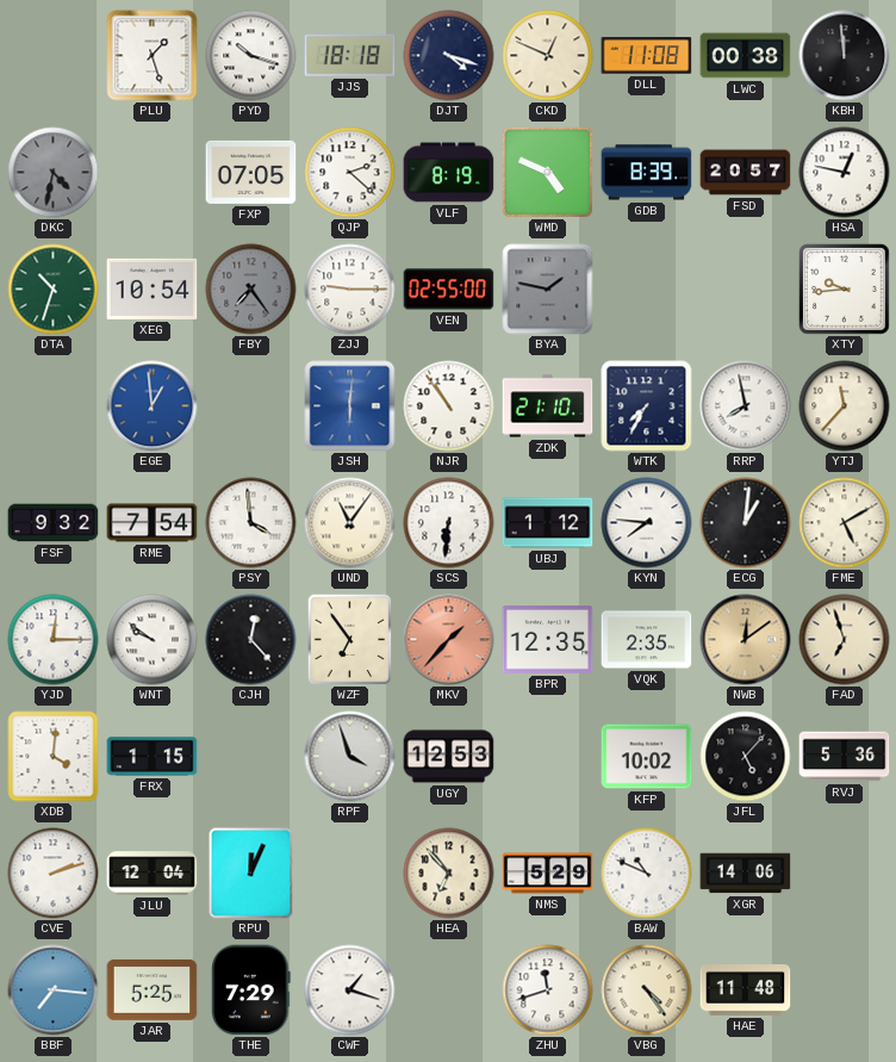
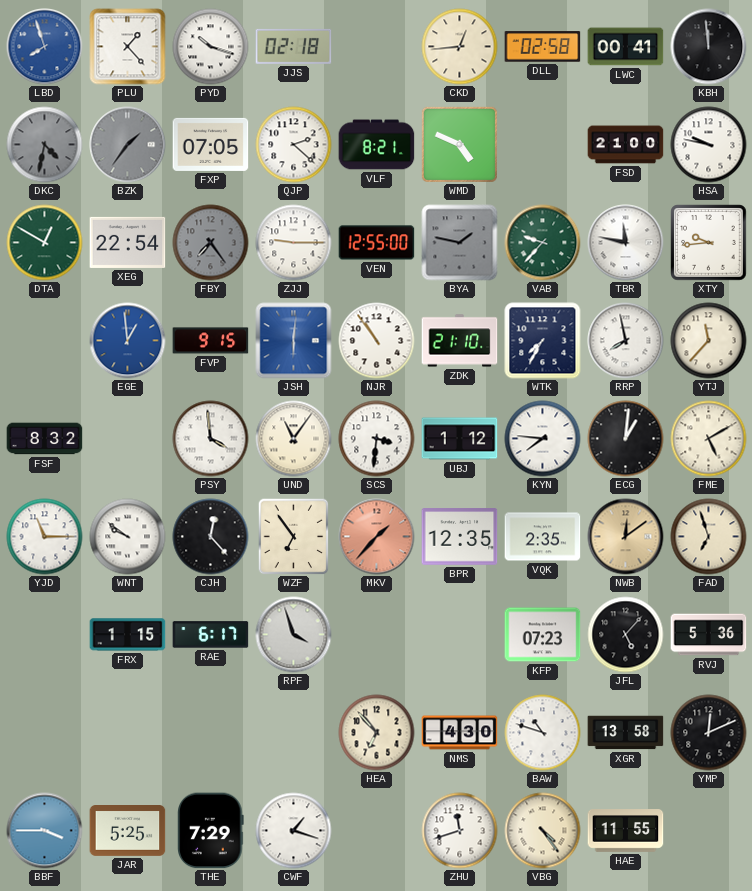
LBD: none -> 7:57 (45, 47)
PLU: 1:27 -> 1:23 (128, 47)
JJS: 18:18 -> 02:18 (294, 46)
DJT: 4:18 -> none (449, 56)
CKD: 12:49 -> 12:44 (460, 47)
DLL: 11:08 -> 02:58 (543, 47)
LWC: 00:38 -> 00:41 (626, 47)
BZK: none -> 1:36 (128, 145)
VLF: 8:19 -> 8:21 (377, 145)
GDB: 8:39 -> none (647, 173)
FSD: 20:57 -> 21:00 (626, 145)
HSA: 12:47 -> 9:47 (709, 145)
DTA: 10:33 -> 12:50 (45, 243)
XEG: 10:54 -> 22:54 (128, 242)
VEN: 02:55 -> 12:55 (377, 243)
VAB: none -> 9:37 (543, 243)
TBR: none -> 11:47 (626, 243)
FVP: none -> 9:15 (211, 341)
FSF: 9:32 -> 8:32 (45, 439)
RME: 7:54 -> none (153, 523)
SCS: 6:31 -> 3:31 (377, 439)
YJD: 12:15 -> 11:15 (45, 537)
XDB: 4:01 -> none (54, 757)
RAE: none -> 6:17 (211, 635)
UGY: 12:53 -> none (449, 757)
KFP: 10:02 -> 07:23 (543, 635)
CVE: 2:12 -> none (54, 874)
JLU: 12:04 -> none (153, 874)
RPU: 12:04 -> none (251, 874)
NMS: 5:29 -> 4:30 (460, 733)
BAW: 10:49 -> 10:48 (543, 733)
XGR: 14:06 -> 13:58 (626, 733)
YMP: none -> 12:11 (709, 733)
BBF: 7:16 -> 3:45 (45, 831)
HAE: 11:48 -> 11:55 (626, 831)
